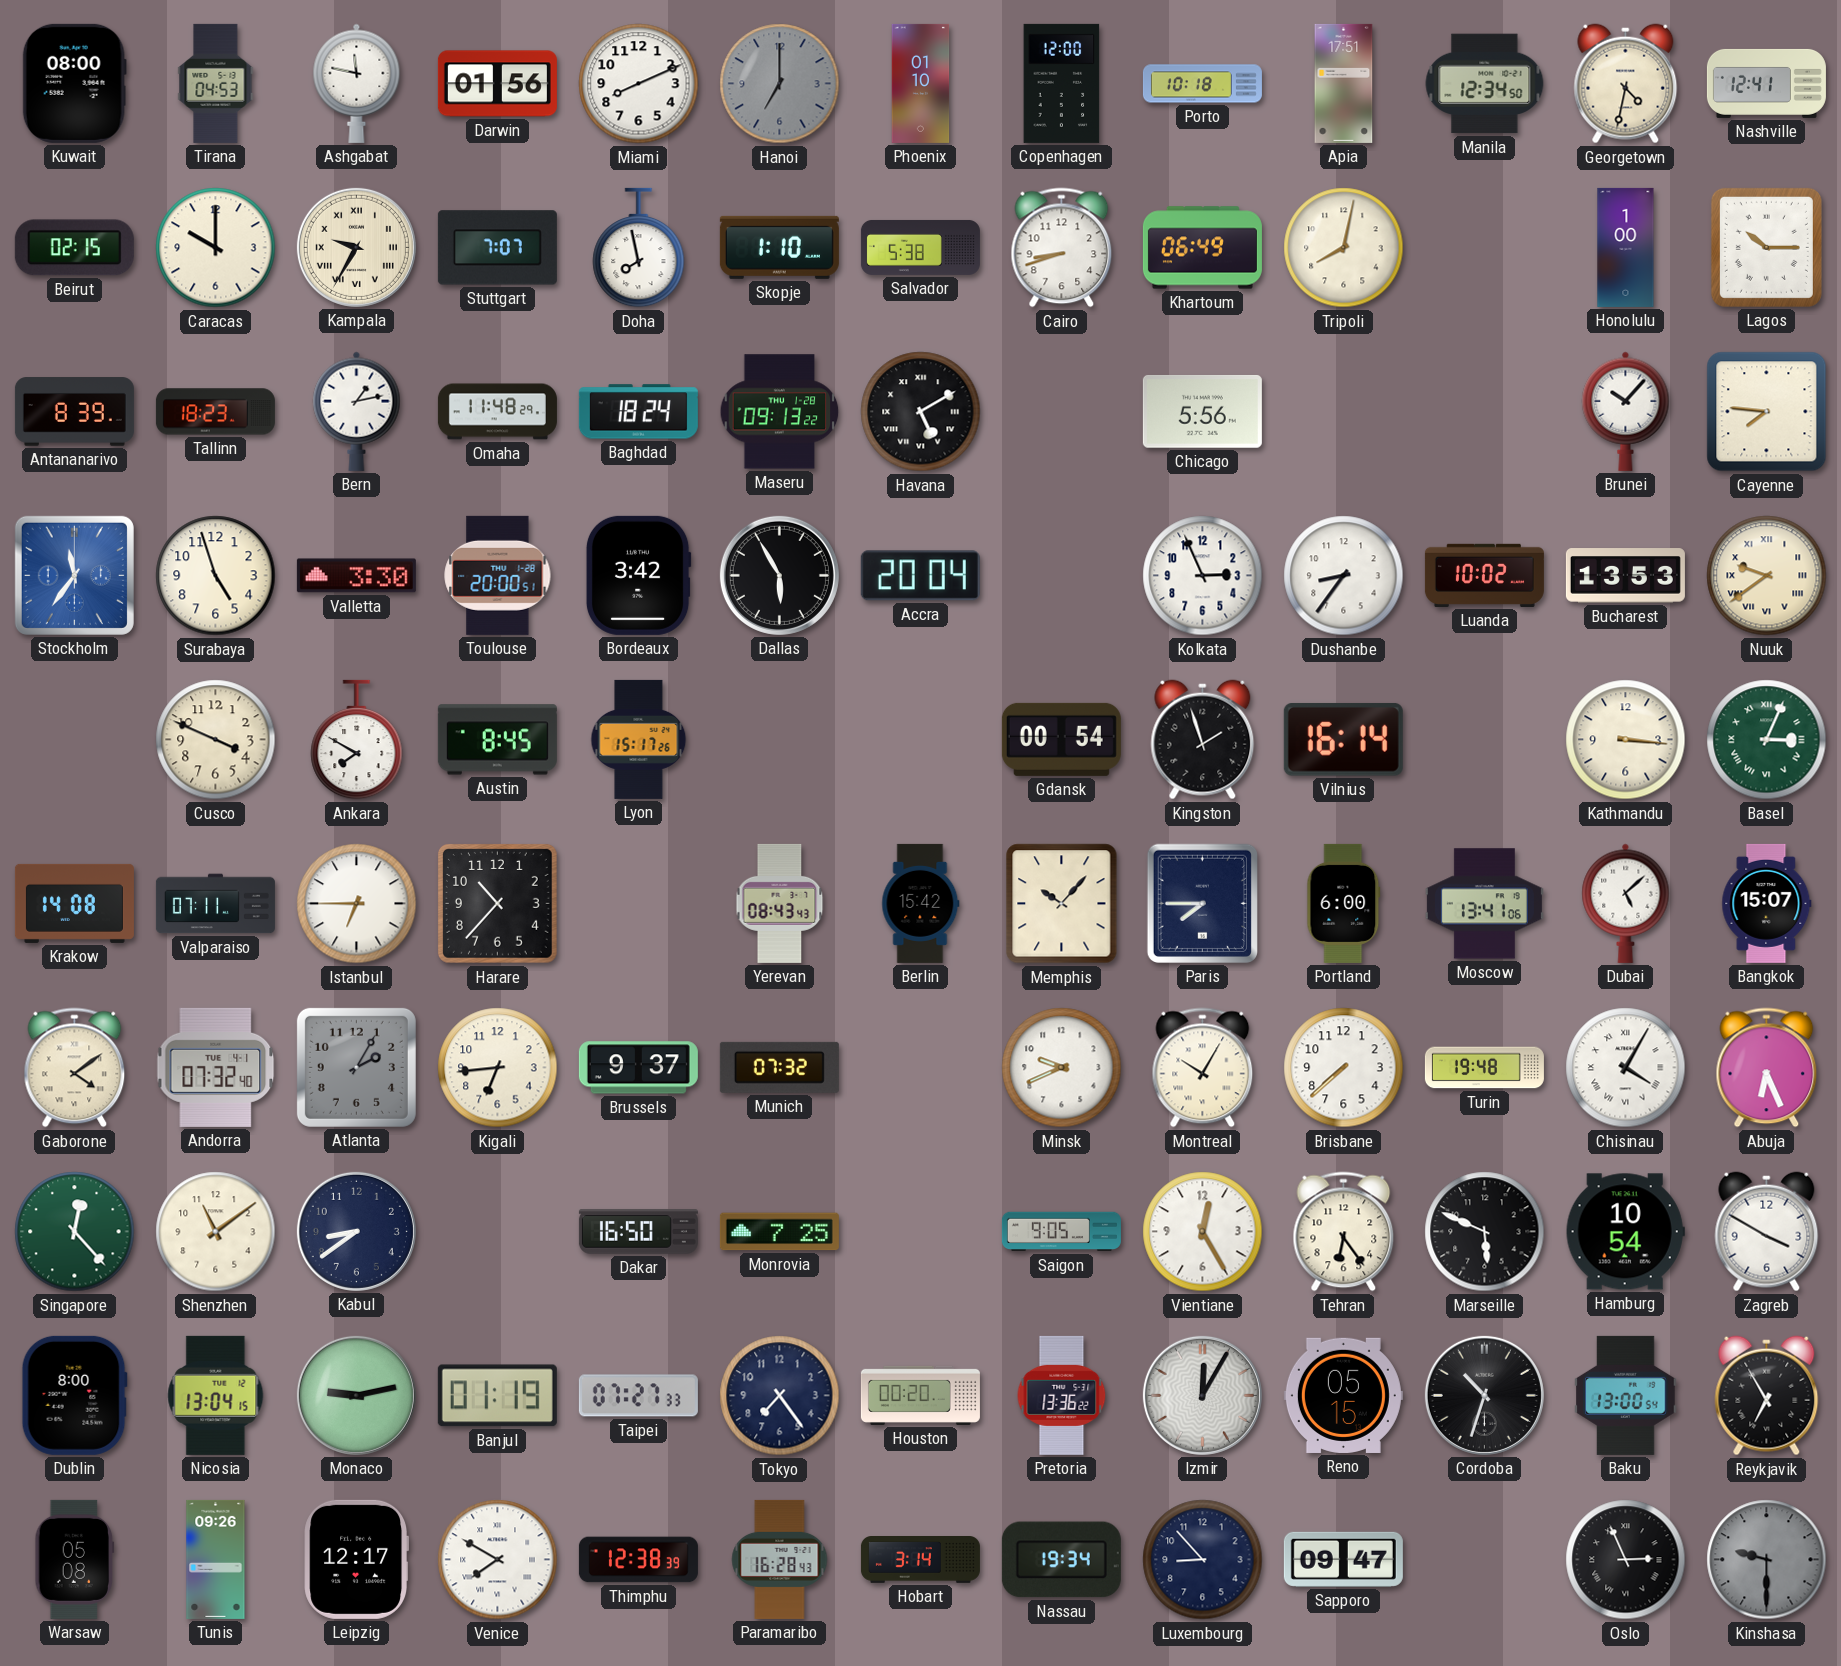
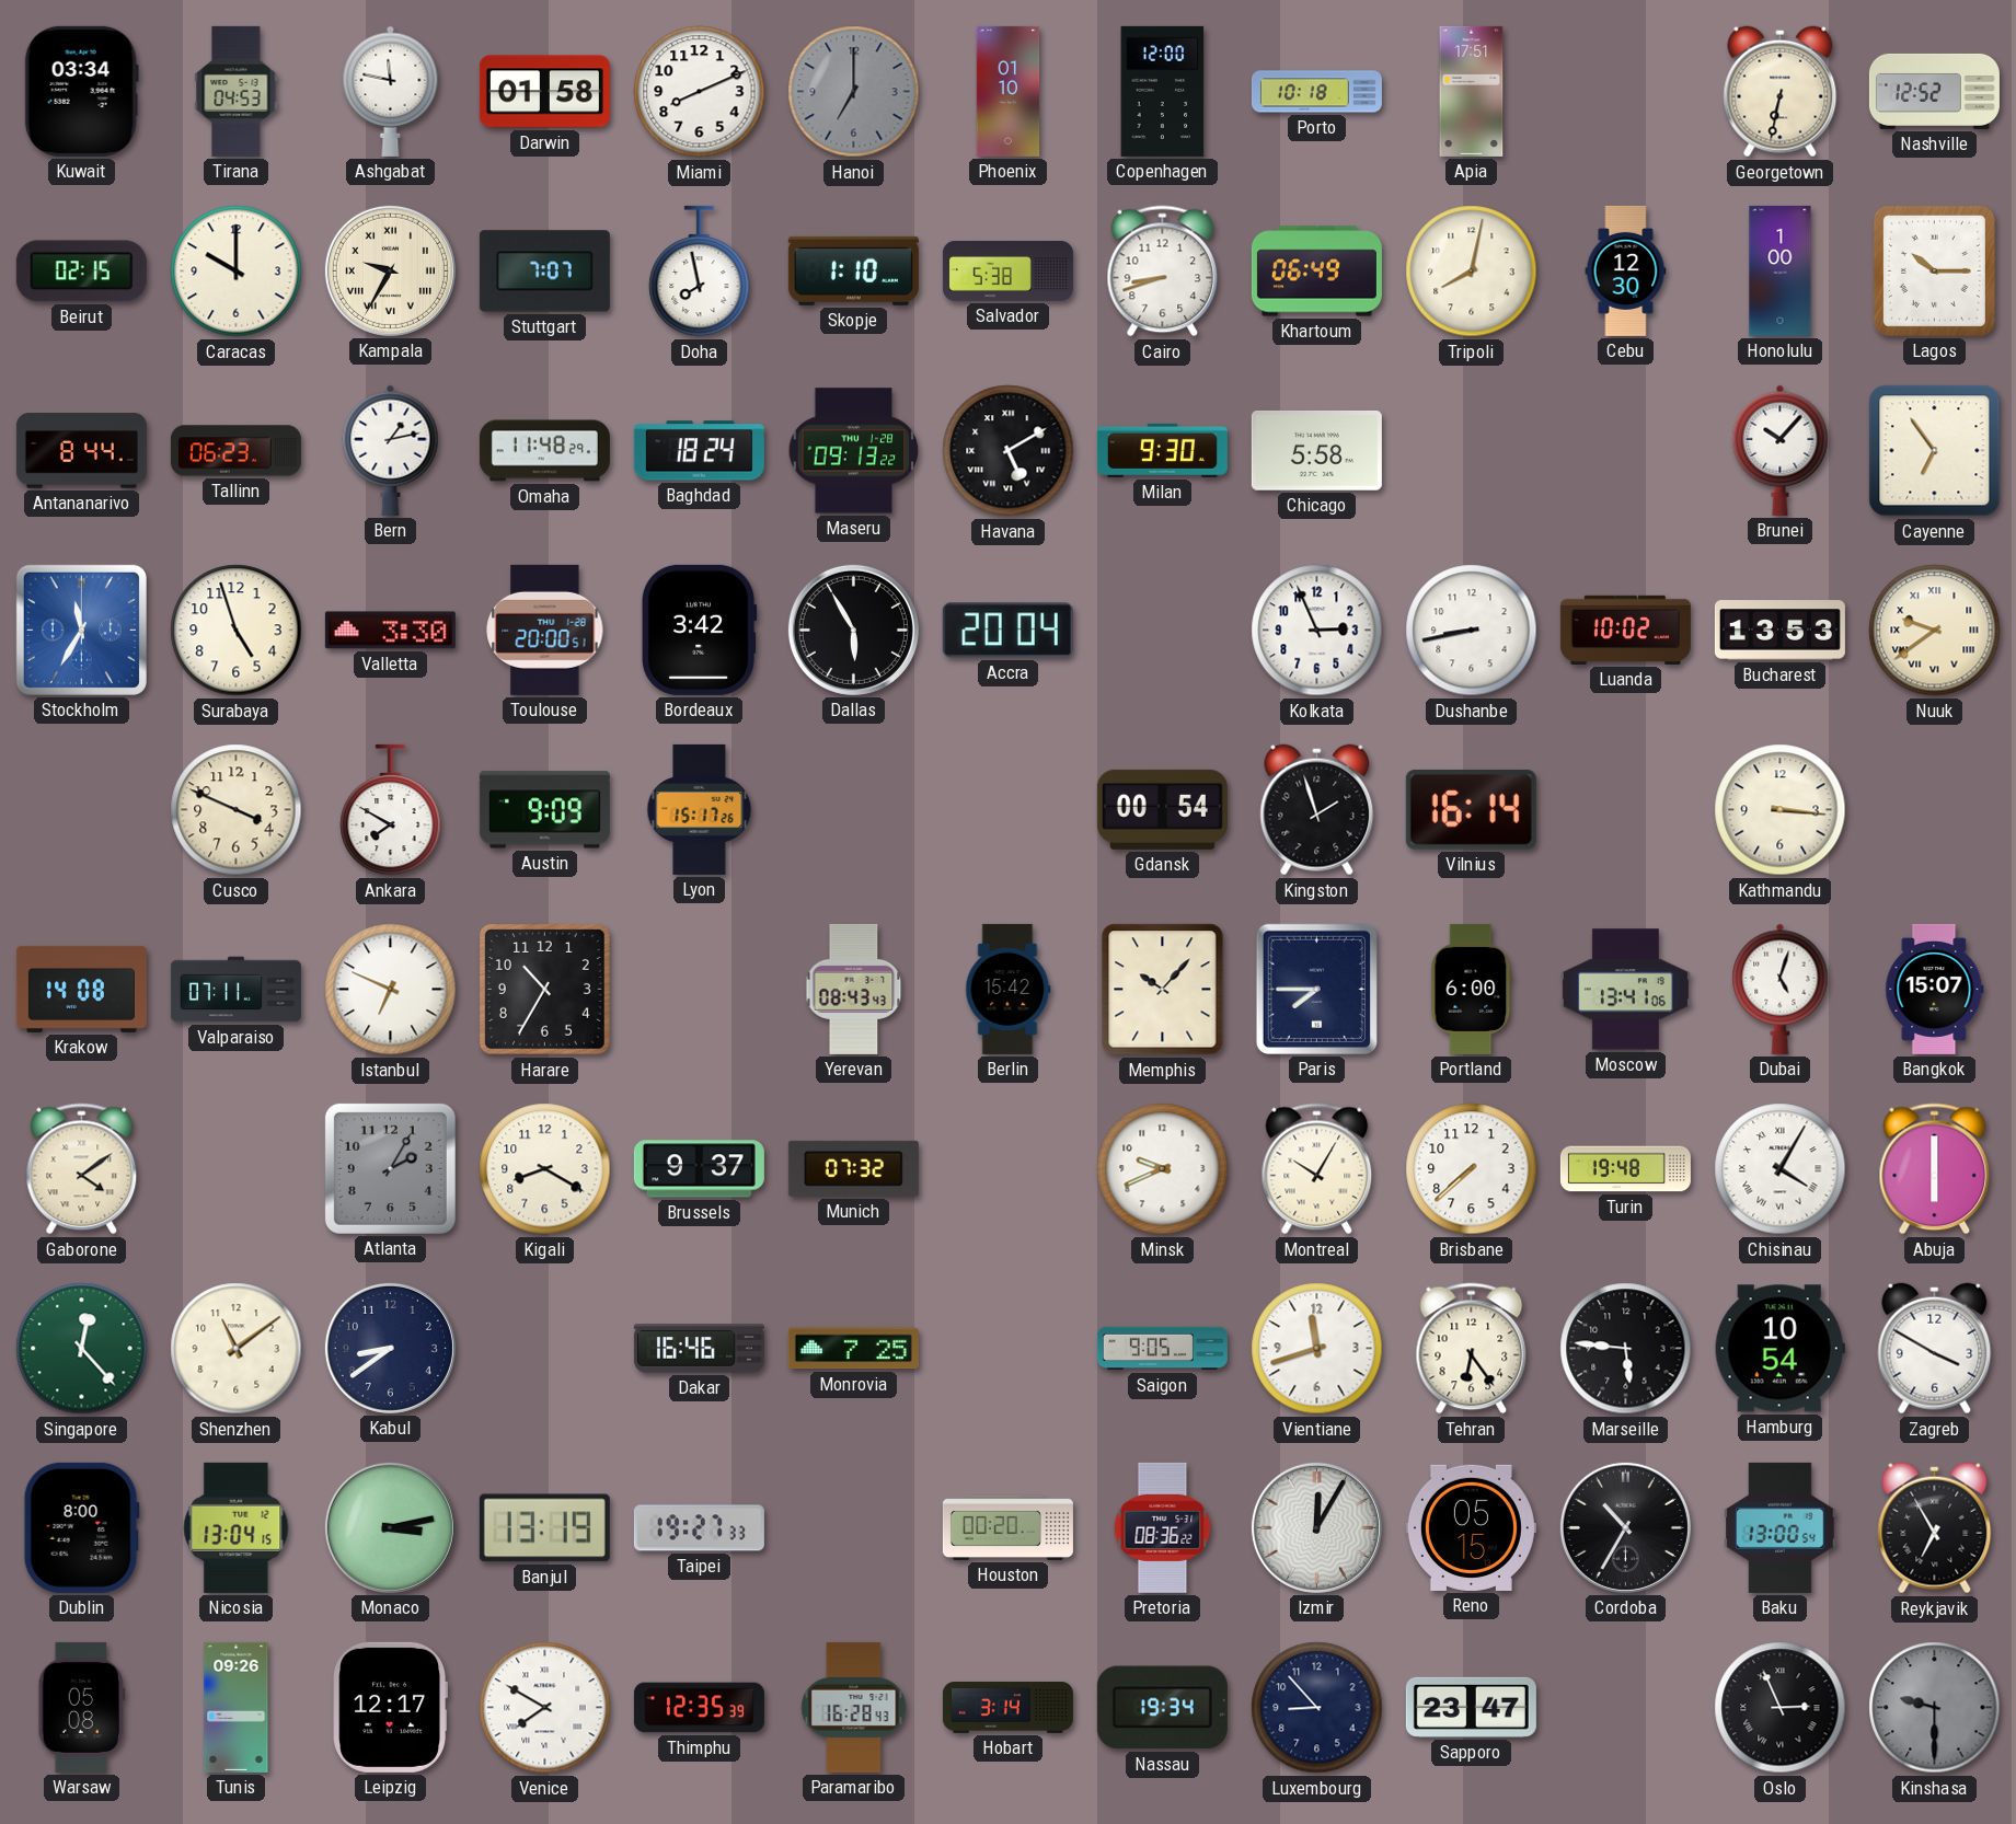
Kuwait: 08:00 -> 03:34 (81, 91)
Darwin: 01:56 -> 01:58 (544, 92)
Manila: 12:34 -> none (1485, 84)
Georgetown: 4:32 -> 6:32 (1781, 92)
Nashville: 12:41 -> 12:52 (1934, 91)
Cebu: none -> 12:30 (1626, 270)
Antananarivo: 8:39 -> 8:44 (81, 451)
Tallinn: 18:23 -> 06:23 (235, 451)
Milan: none -> 9:30 (1162, 450)
Chicago: 5:56 -> 5:58 (1316, 450)
Cayenne: 7:46 -> 6:54 (1935, 451)
Stockholm: 11:36 -> 11:35 (81, 630)
Dushanbe: 8:36 -> 8:43 (1472, 631)
Austin: 8:45 -> 9:09 (544, 810)
Basel: 3:04 -> none (1767, 740)
Istanbul: 6:45 -> 6:49 (391, 990)
Harare: 10:37 -> 10:35 (544, 989)
Dubai: 5:08 -> 5:03 (1781, 989)
Andorra: 07:32 -> none (216, 1067)
Kigali: 6:44 -> 8:20 (545, 1169)
Abuja: 6:26 -> 6:00 (1935, 1169)
Dakar: 16:50 -> 16:46 (699, 1349)
Vientiane: 12:25 -> 11:42 (1317, 1349)
Marseille: 5:49 -> 5:46 (1626, 1349)
Monaco: 9:13 -> 3:13 (390, 1527)
Banjul: 01:19 -> 13:19 (544, 1528)
Taipei: 07:27 -> 19:27 (699, 1528)
Tokyo: 7:24 -> none (780, 1396)
Pretoria: 13:36 -> 08:36 (1163, 1527)
Cordoba: 10:33 -> 10:35 (1625, 1527)
Thimphu: 12:38 -> 12:35 (699, 1708)
Sapporo: 09:47 -> 23:47 (1471, 1707)
